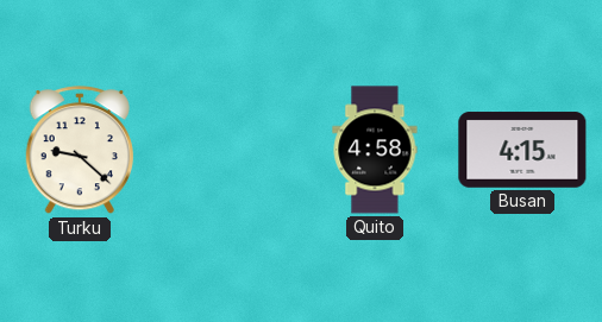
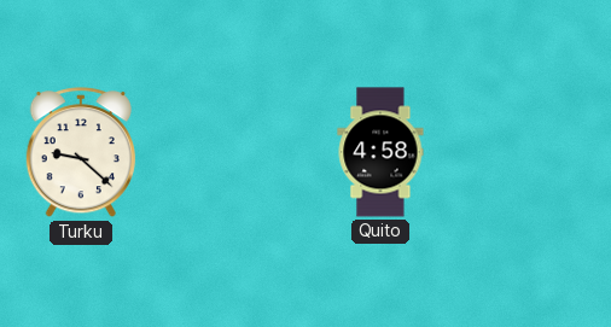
Busan: 4:15 -> none (522, 150)
